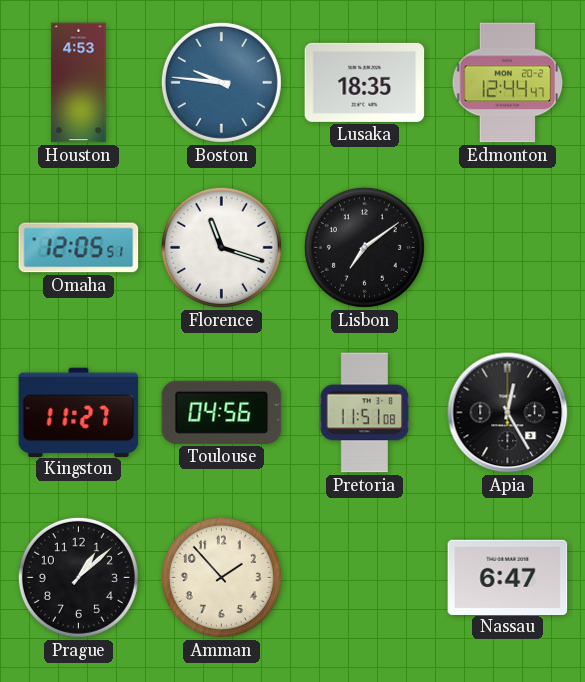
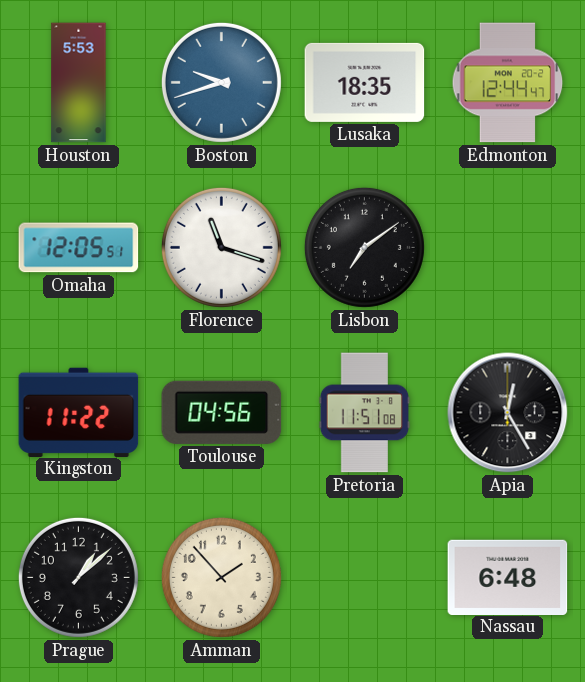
Houston: 4:53 -> 5:53 (79, 83)
Boston: 9:46 -> 9:42 (221, 82)
Kingston: 11:27 -> 11:22 (79, 412)
Nassau: 6:47 -> 6:48 (508, 577)
